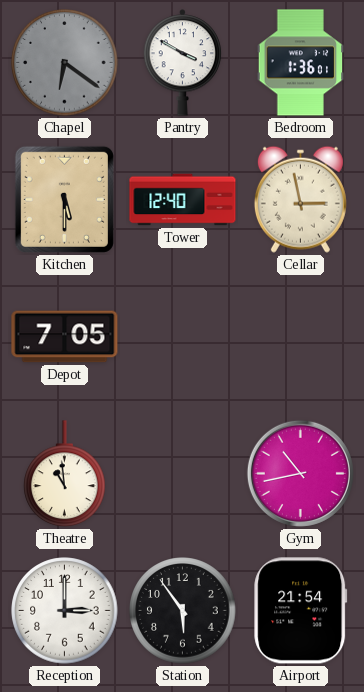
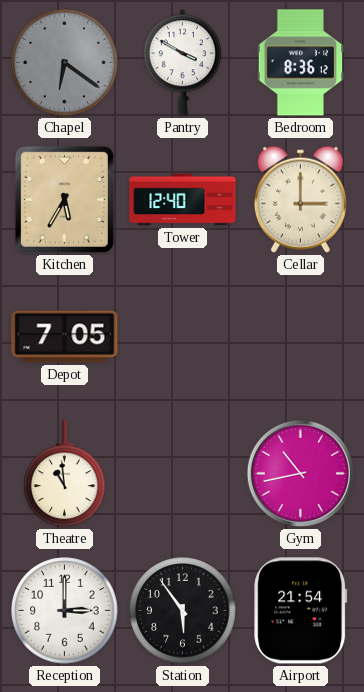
Bedroom: 1:36 -> 8:36 (301, 63)
Kitchen: 5:30 -> 5:35 (64, 199)
Cellar: 2:58 -> 3:00 (300, 199)
